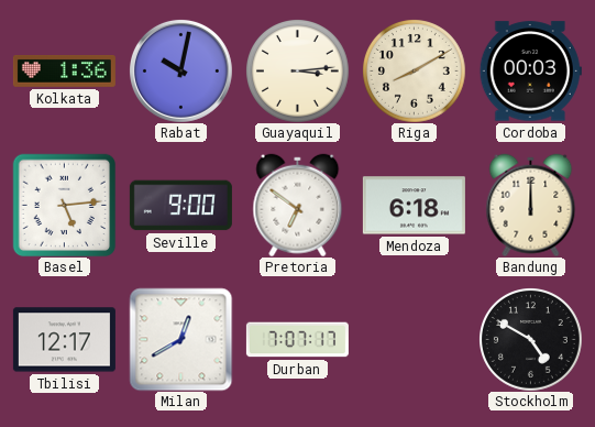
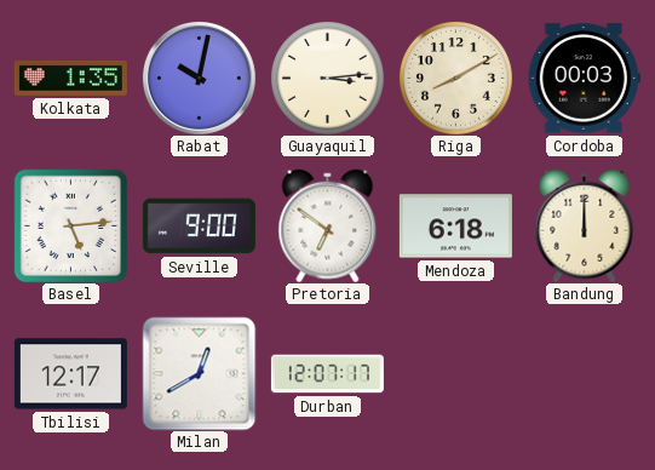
Kolkata: 1:36 -> 1:35 (70, 78)
Durban: 7:07 -> 12:07 (327, 374)
Stockholm: 4:50 -> none (531, 340)
